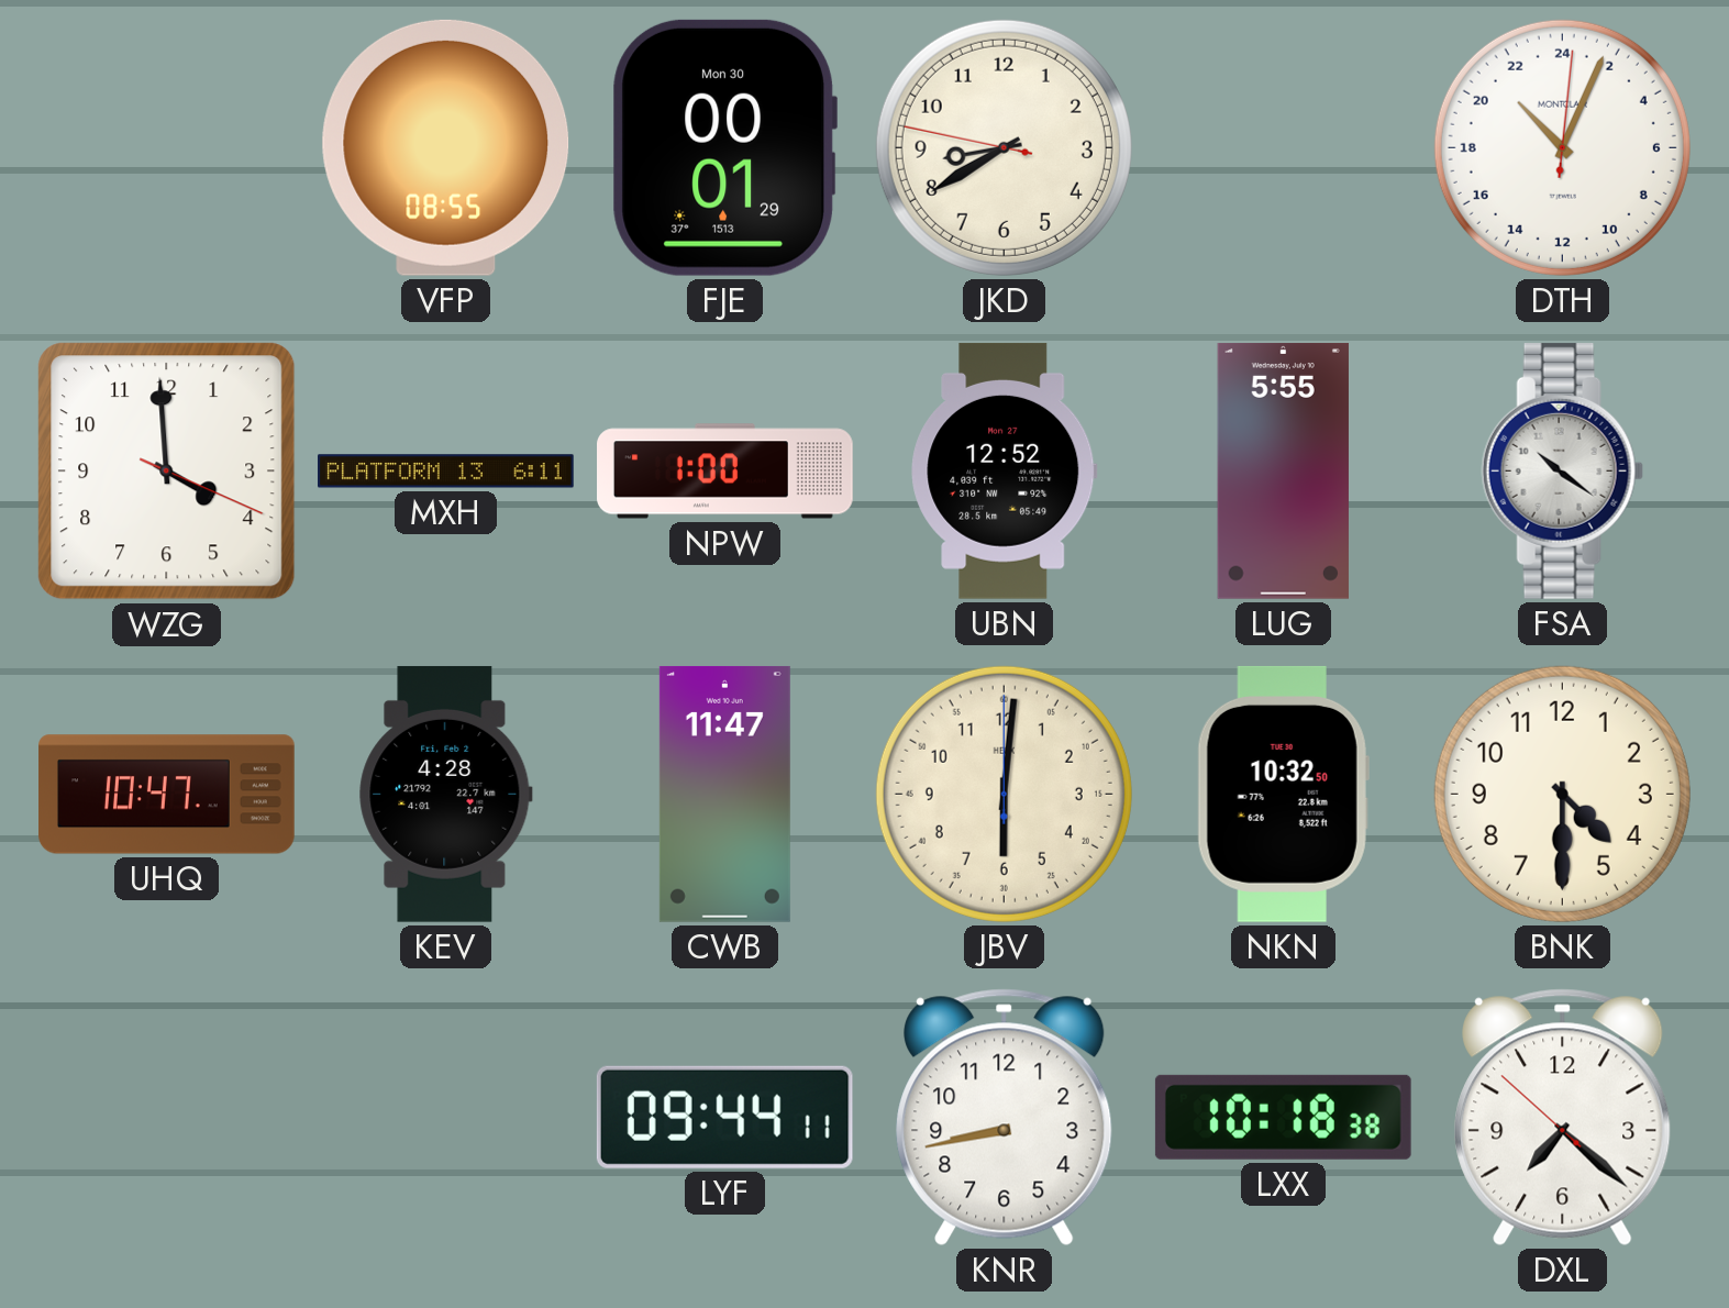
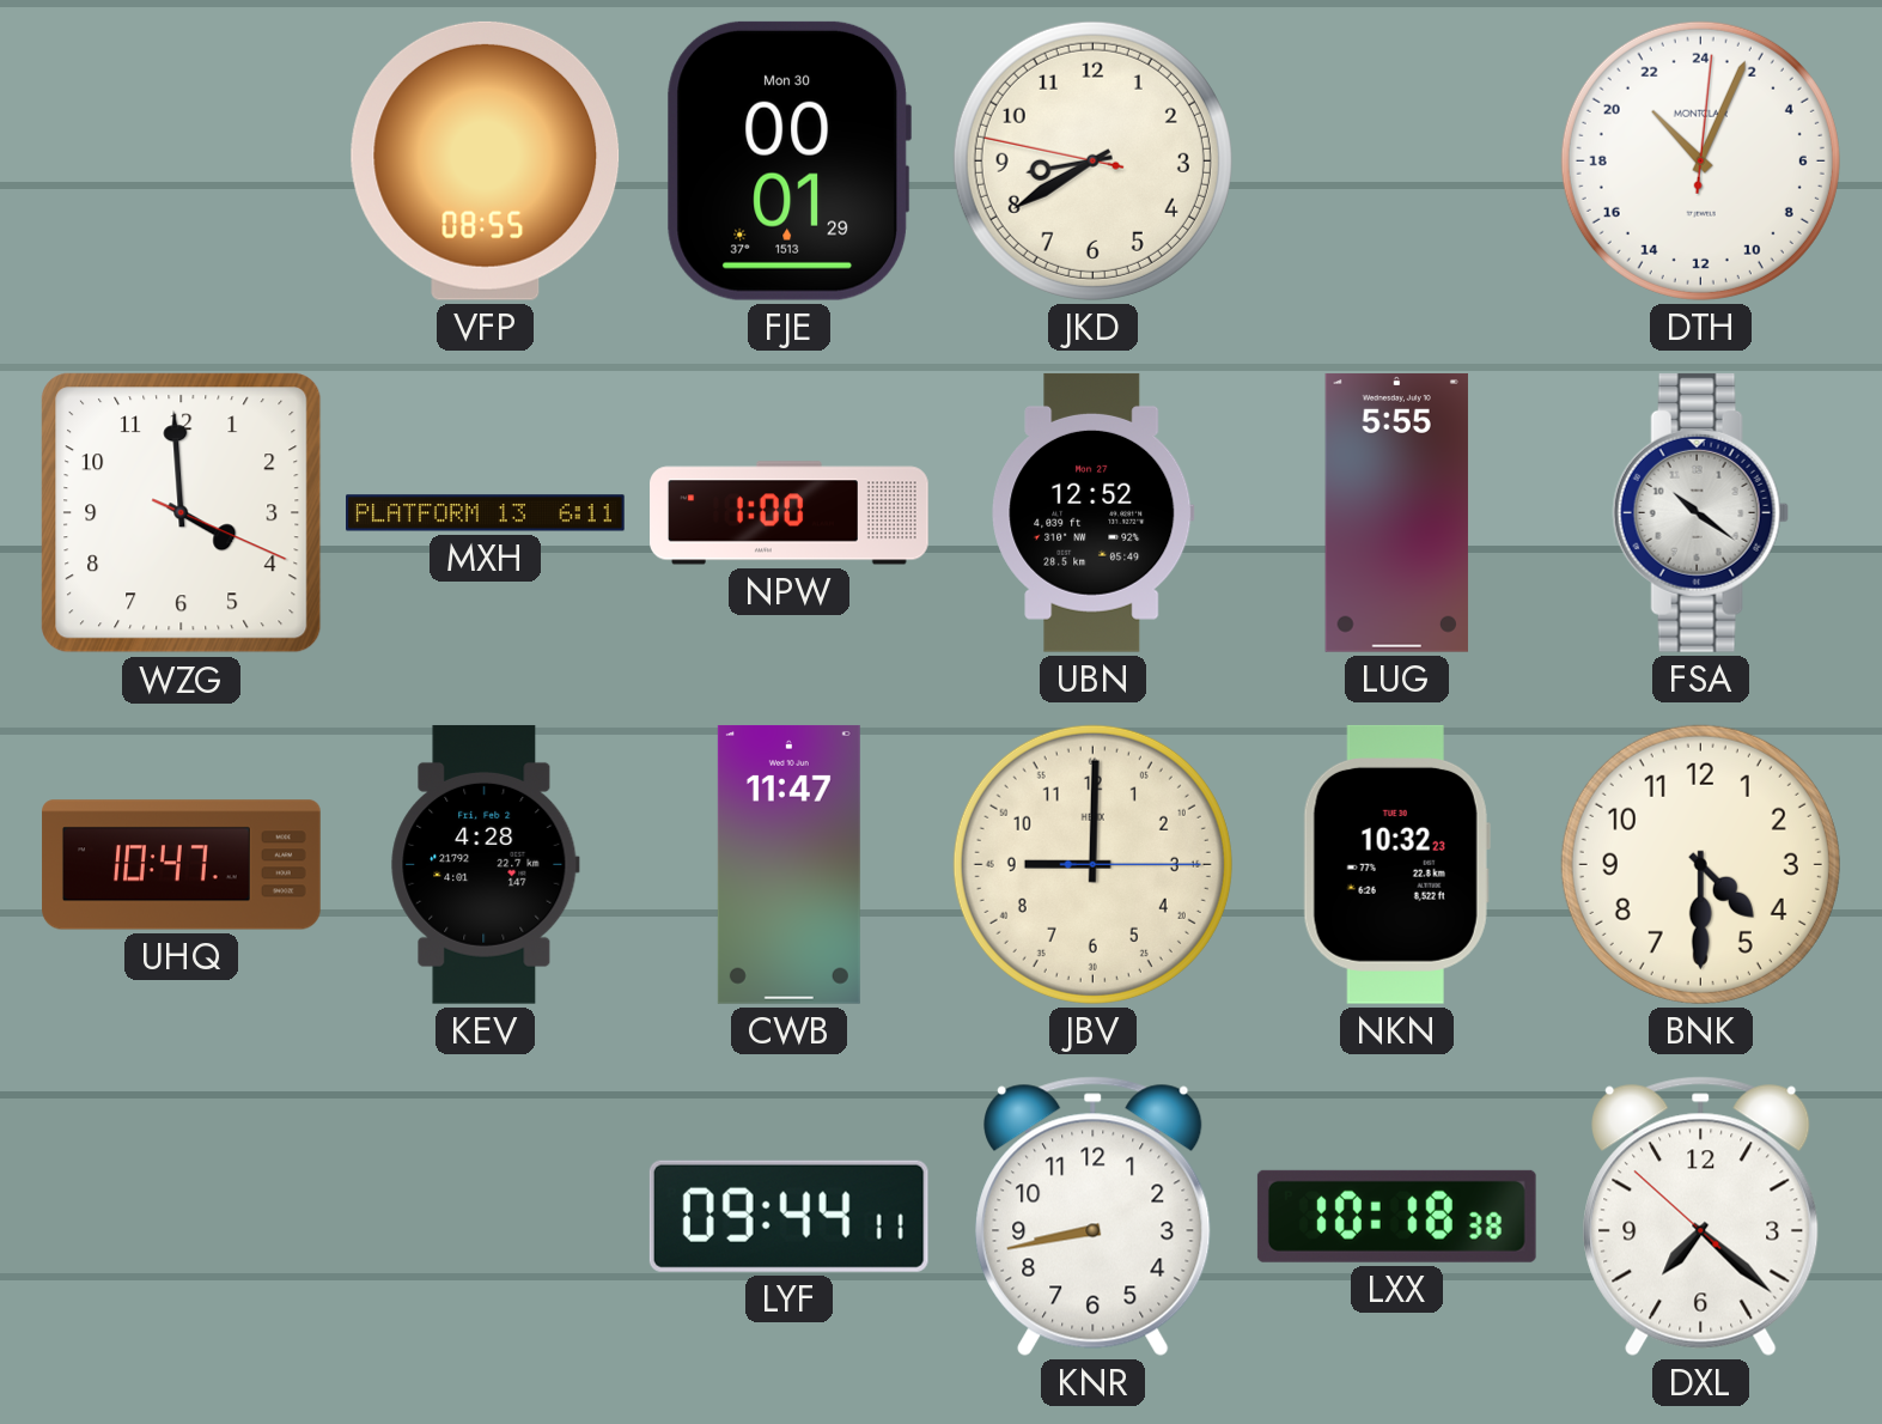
JBV: 6:01 -> 9:00 (1092, 864)
NKN: 10:32:50 -> 10:32:23 (1396, 864)
